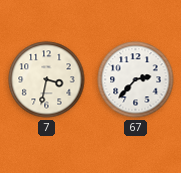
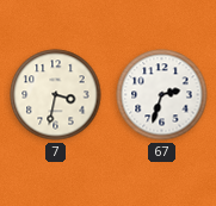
67: 2:37 -> 2:33 (162, 95)
